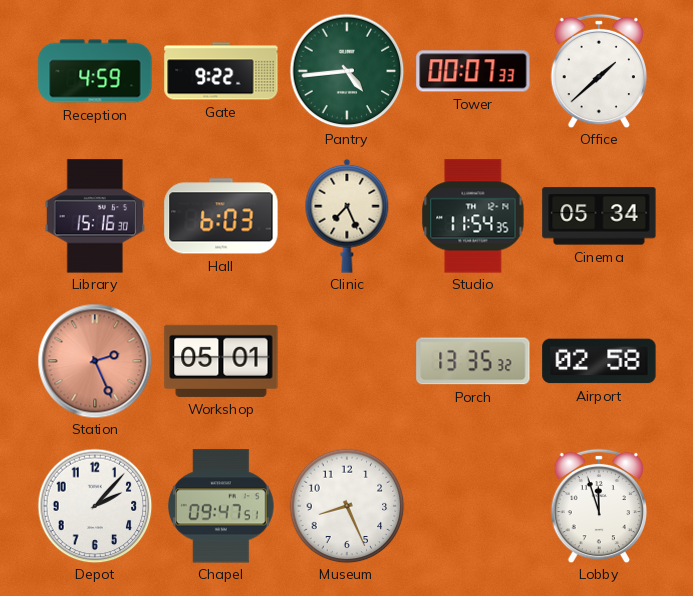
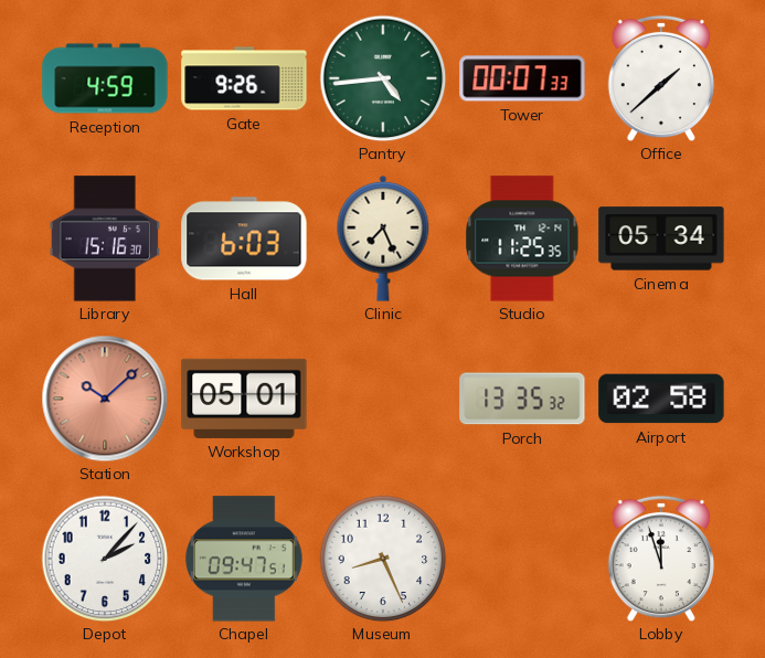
Gate: 9:22 -> 9:26 (244, 78)
Studio: 11:54 -> 11:25 (522, 238)
Station: 2:26 -> 10:08 (105, 399)
